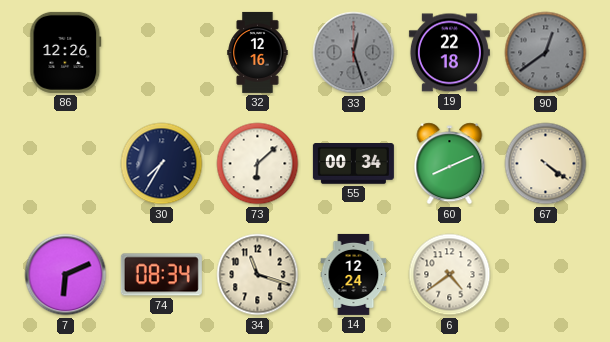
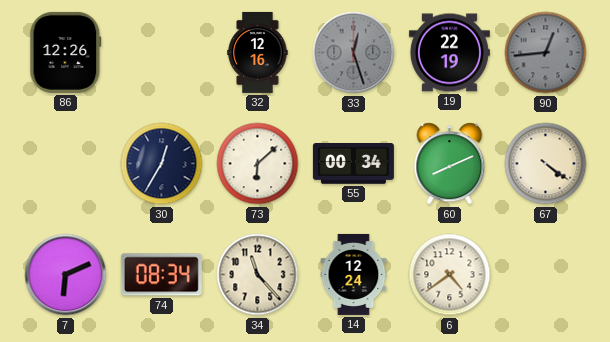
19: 22:18 -> 22:19 (449, 53)
90: 12:39 -> 12:44 (546, 53)
30: 7:35 -> 12:35 (162, 164)
34: 11:18 -> 11:23 (258, 275)
